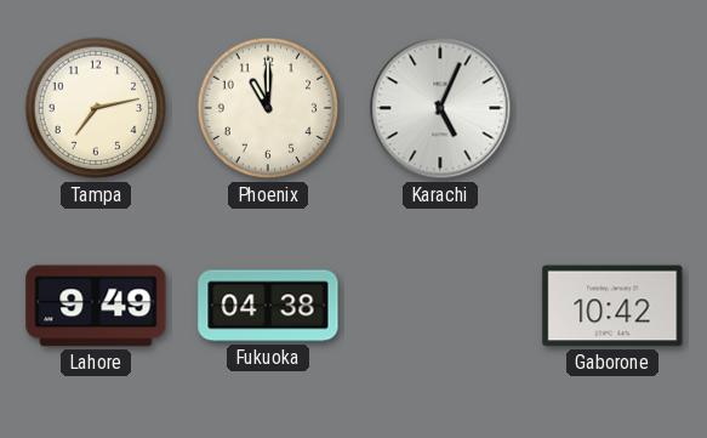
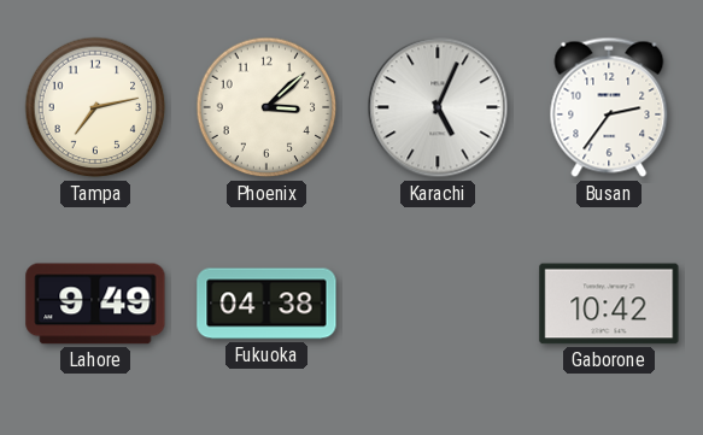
Phoenix: 11:00 -> 3:08 (266, 107)
Busan: none -> 2:36 (609, 107)
